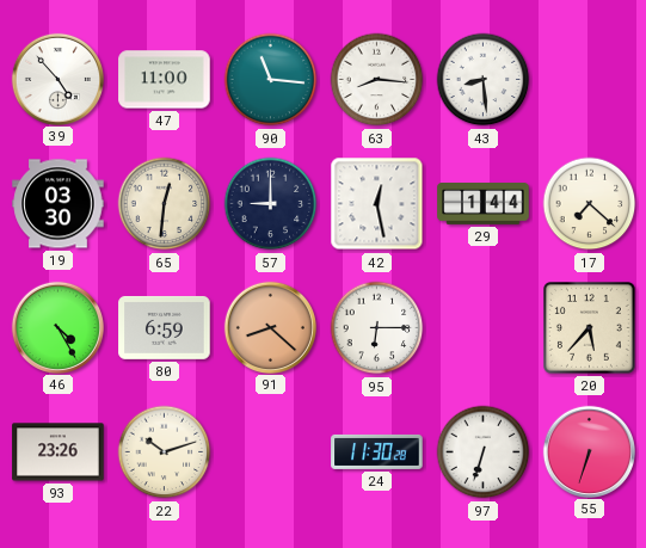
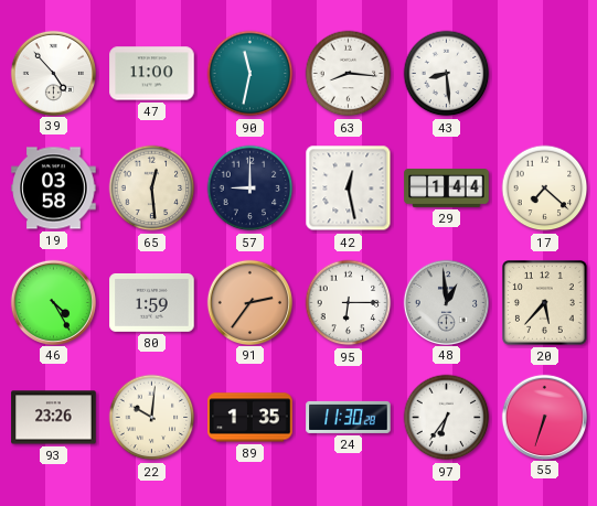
90: 11:16 -> 11:32 (250, 74)
19: 03:30 -> 03:58 (54, 189)
65: 12:31 -> 12:29 (152, 189)
80: 6:59 -> 1:59 (152, 303)
91: 8:22 -> 2:36 (249, 302)
48: none -> 12:59 (446, 302)
22: 10:12 -> 10:01 (152, 418)
89: none -> 1:35 (250, 418)
97: 6:33 -> 6:36 (447, 418)
